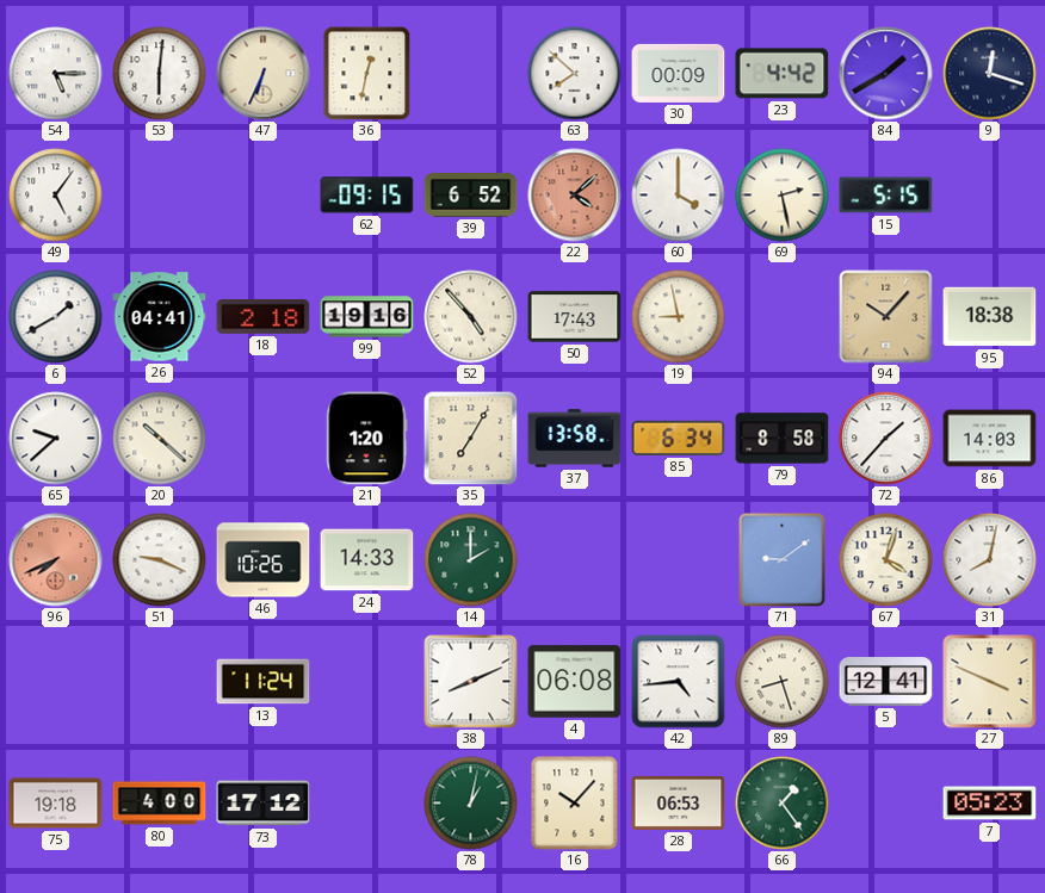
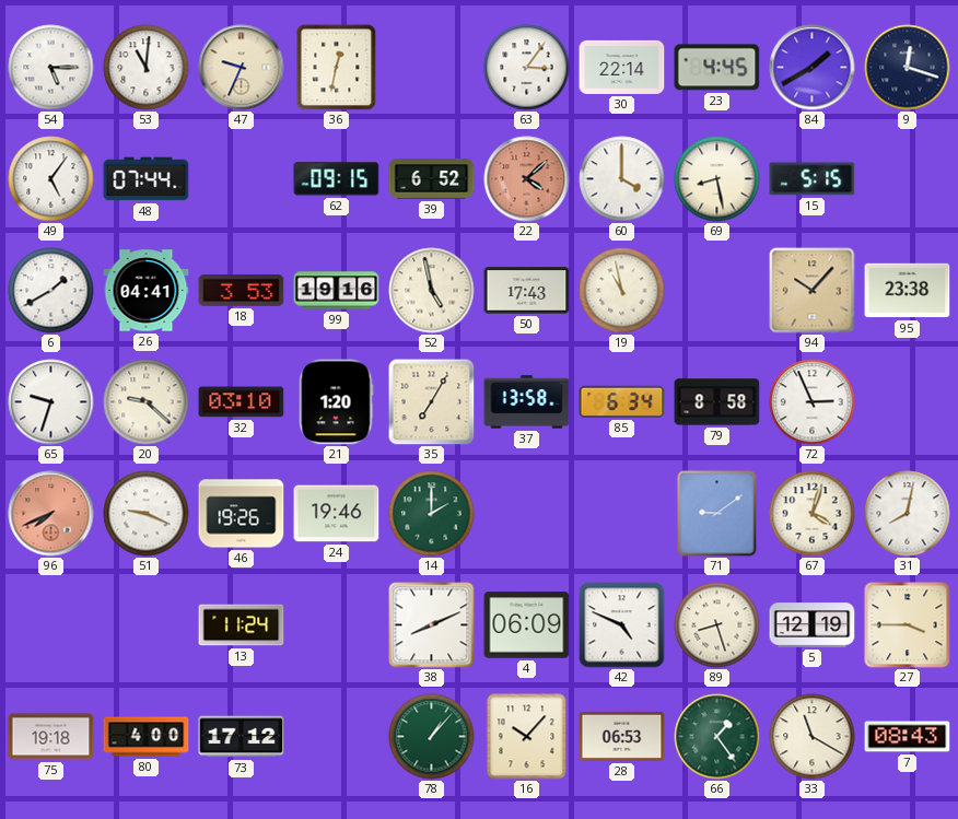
53: 6:01 -> 11:01 (147, 68)
47: 6:34 -> 9:34 (242, 68)
63: 7:52 -> 3:06 (527, 68)
30: 00:09 -> 22:14 (622, 67)
23: 4:42 -> 4:45 (717, 68)
48: none -> 07:44 (147, 179)
69: 2:28 -> 8:28 (717, 179)
18: 2:18 -> 3:53 (242, 291)
52: 4:53 -> 4:58 (432, 291)
19: 8:58 -> 10:58 (622, 291)
95: 18:38 -> 23:38 (908, 291)
65: 9:38 -> 9:33 (51, 402)
20: 10:22 -> 9:22 (147, 402)
32: none -> 03:10 (242, 402)
72: 1:37 -> 2:56 (813, 402)
86: 14:03 -> none (990, 439)
46: 10:26 -> 19:26 (242, 514)
24: 14:33 -> 19:46 (337, 514)
4: 06:08 -> 06:09 (527, 625)
42: 4:44 -> 4:49 (622, 625)
5: 12:41 -> 12:19 (813, 625)
27: 3:49 -> 3:45 (908, 625)
78: 1:02 -> 1:07 (432, 737)
33: none -> 11:20 (813, 737)
7: 05:23 -> 08:43 (908, 737)
